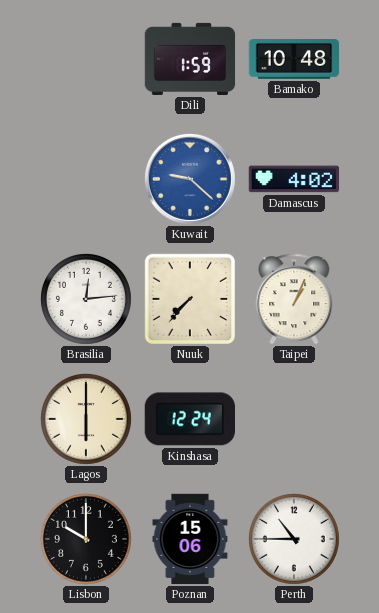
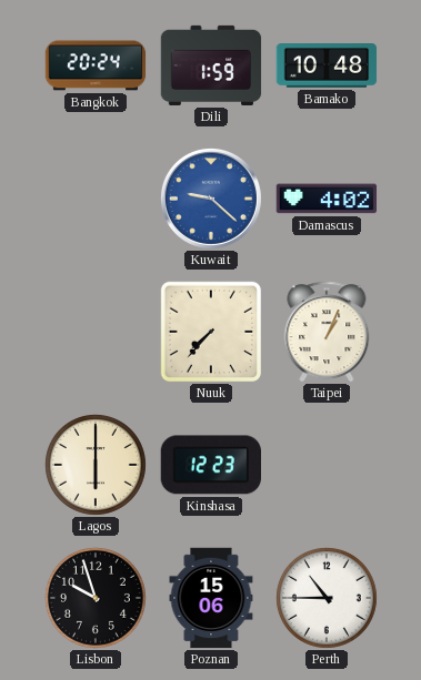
Bangkok: none -> 20:24 (96, 65)
Brasilia: 12:14 -> none (86, 299)
Kinshasa: 12:24 -> 12:23 (210, 465)
Lisbon: 10:00 -> 9:57 (96, 598)
